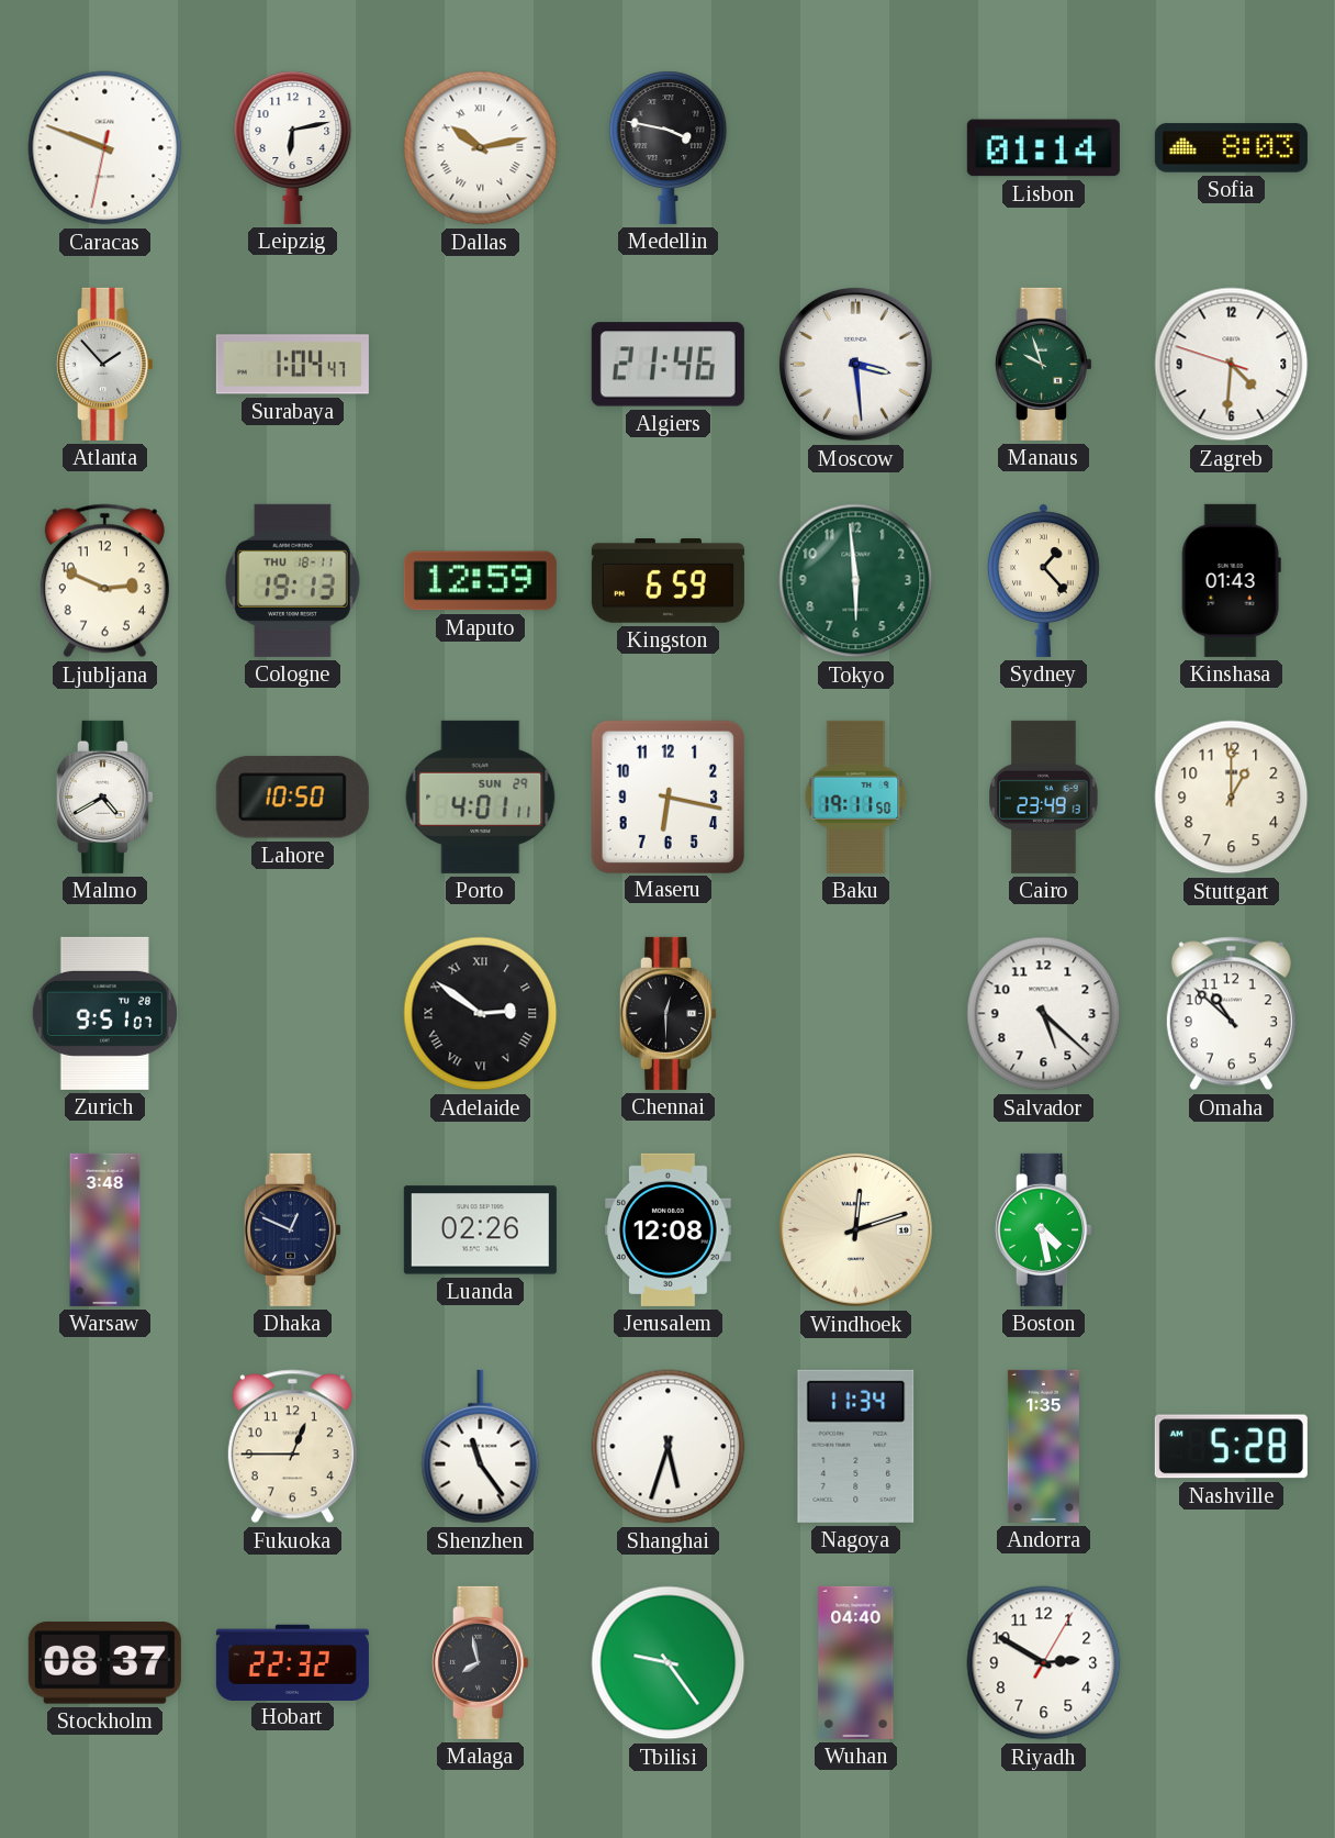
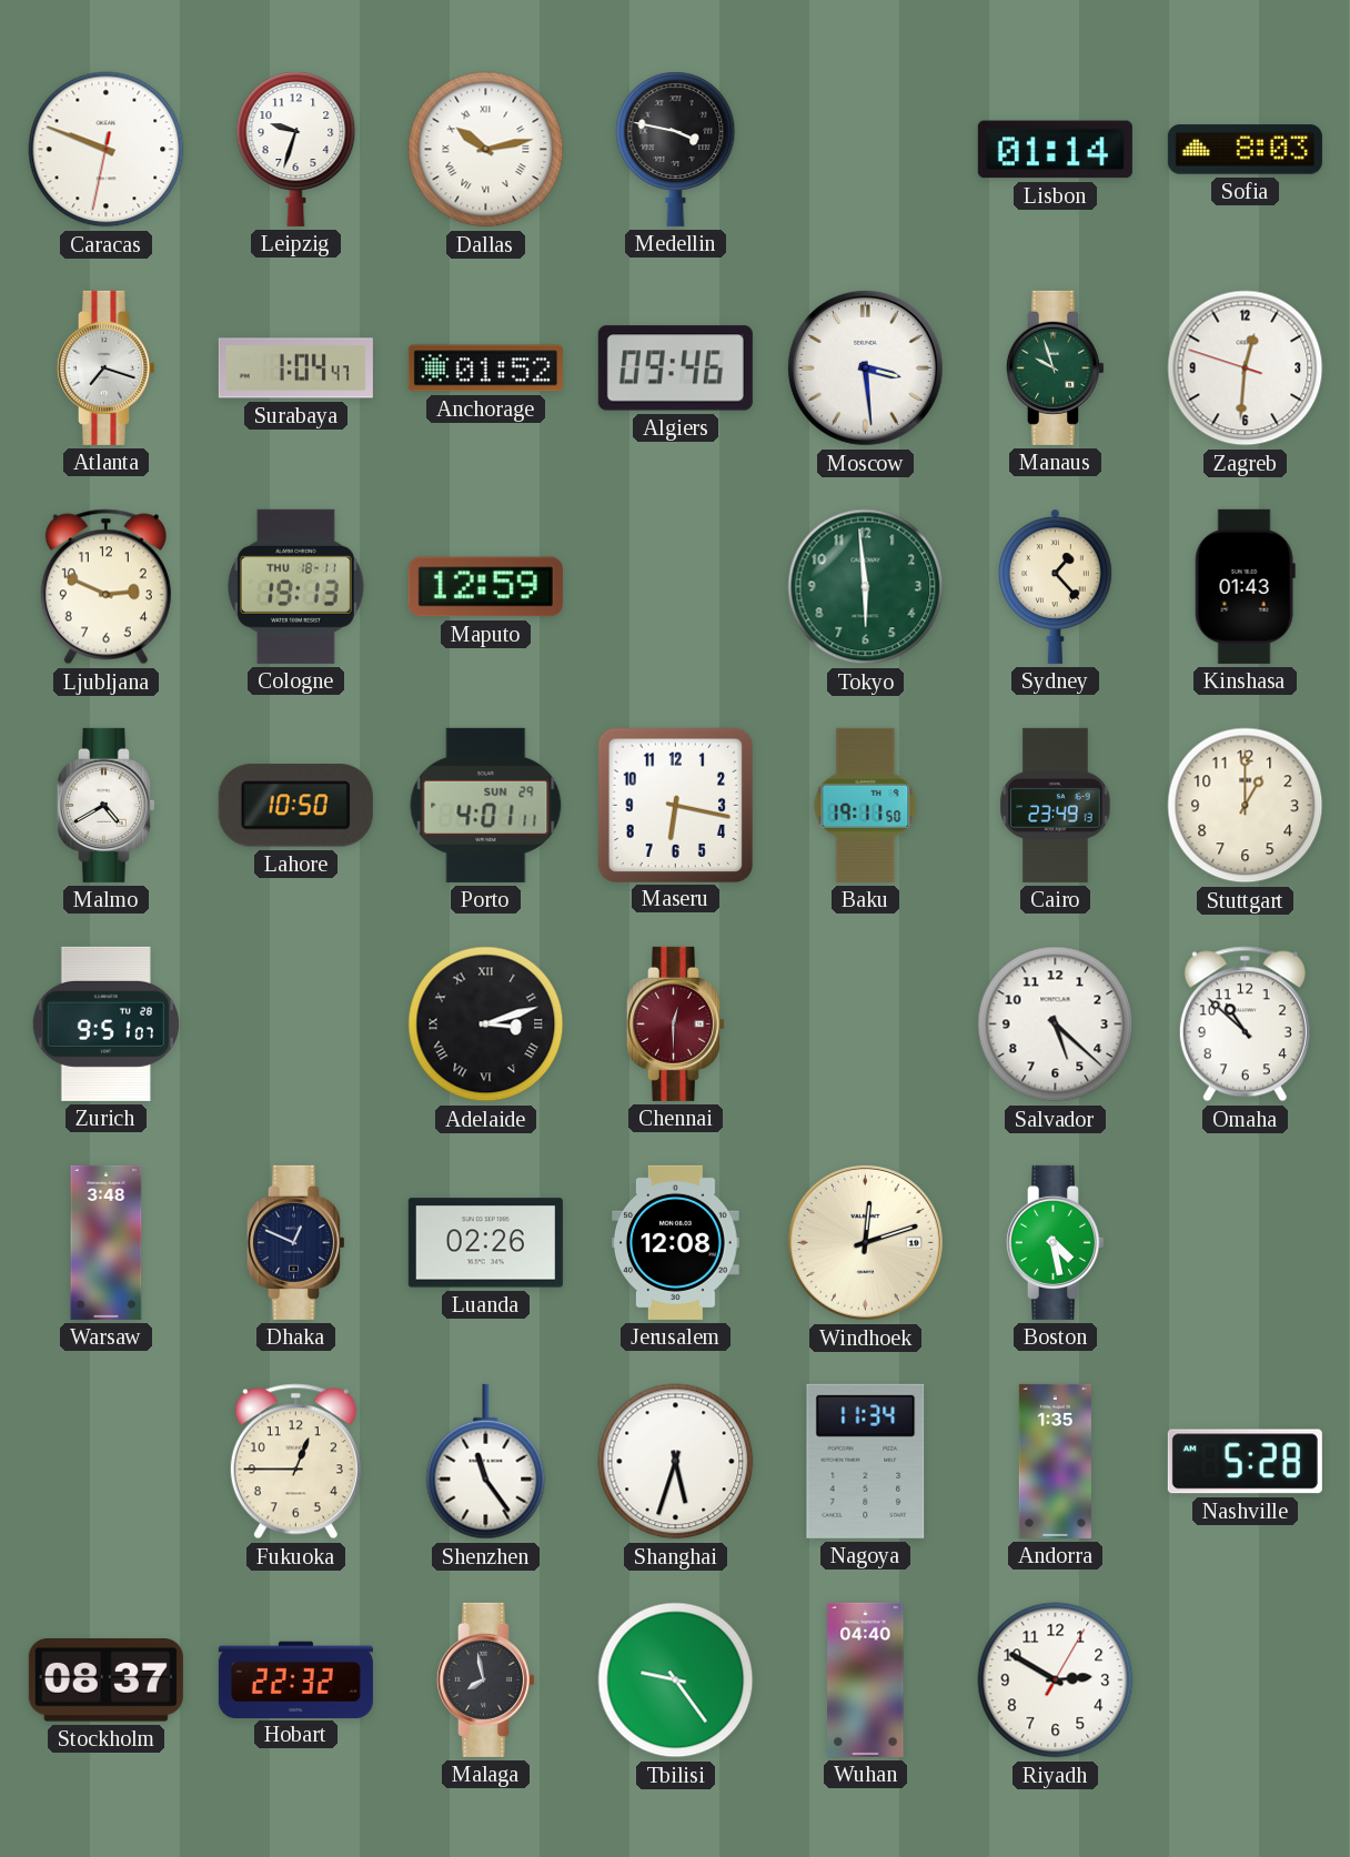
Leipzig: 6:13 -> 9:33 (296, 149)
Atlanta: 1:53 -> 7:18 (105, 367)
Anchorage: none -> 01:52 (485, 369)
Algiers: 21:46 -> 09:46 (675, 369)
Zagreb: 4:30 -> 12:30 (1246, 369)
Kingston: 6:59 -> none (667, 581)
Adelaide: 2:51 -> 3:12 (486, 1025)
Chennai dial: black -> burgundy (675, 1023)
